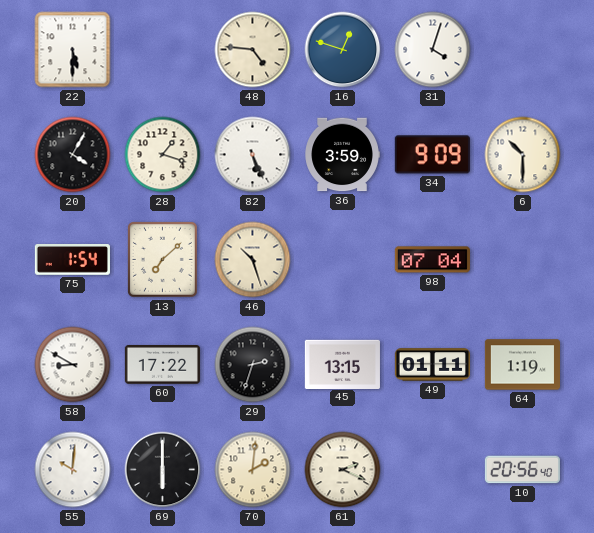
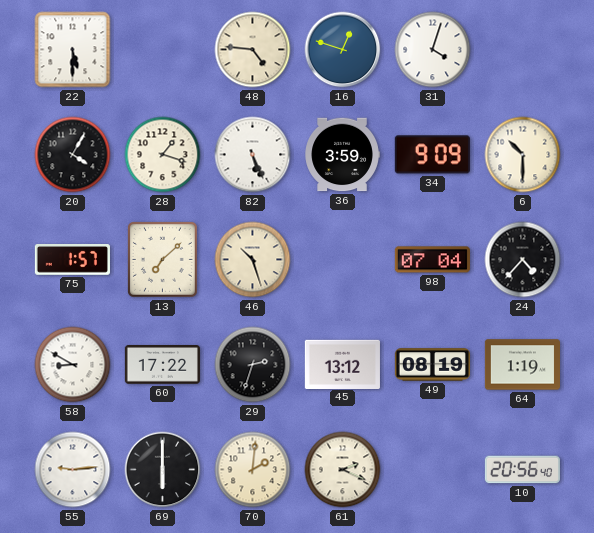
75: 1:54 -> 1:57 (72, 260)
24: none -> 4:37 (523, 260)
45: 13:15 -> 13:12 (342, 364)
49: 01:11 -> 08:19 (432, 365)
55: 10:01 -> 9:14 (73, 470)
